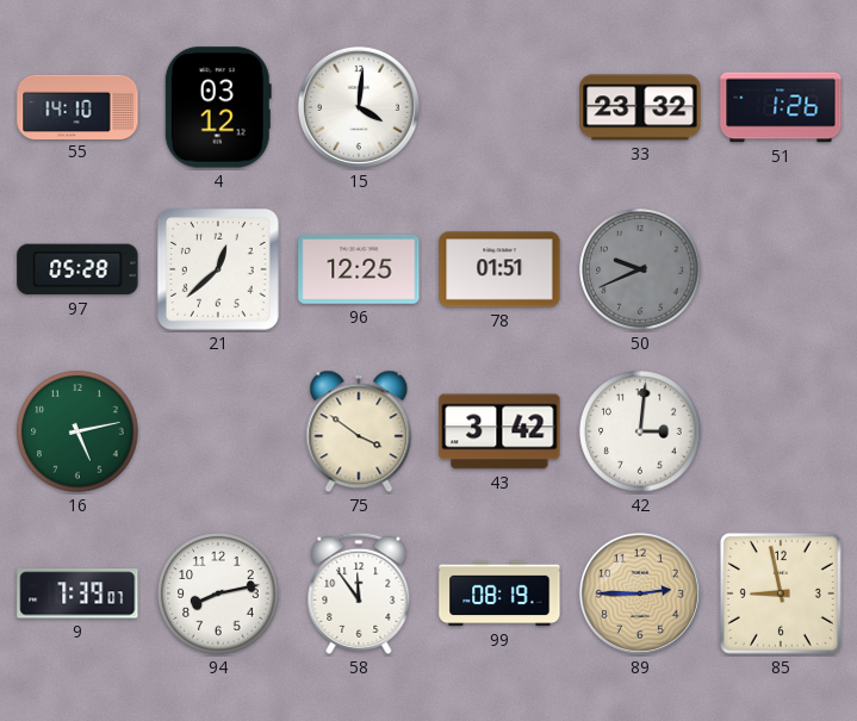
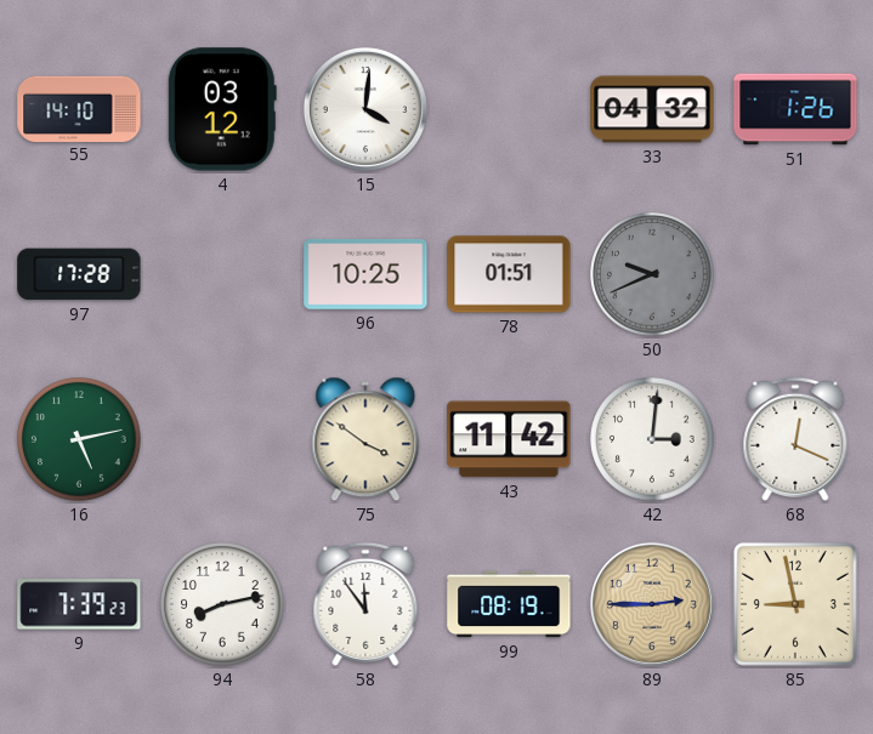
33: 23:32 -> 04:32 (652, 109)
97: 05:28 -> 17:28 (79, 274)
21: 12:38 -> none (218, 269)
96: 12:25 -> 10:25 (365, 275)
43: 3:42 -> 11:42 (509, 439)
68: none -> 12:19 (795, 439)
9: 7:39:07 -> 7:39:23 (79, 604)
